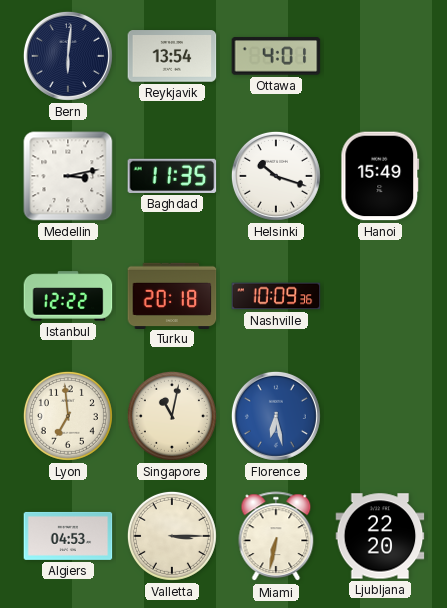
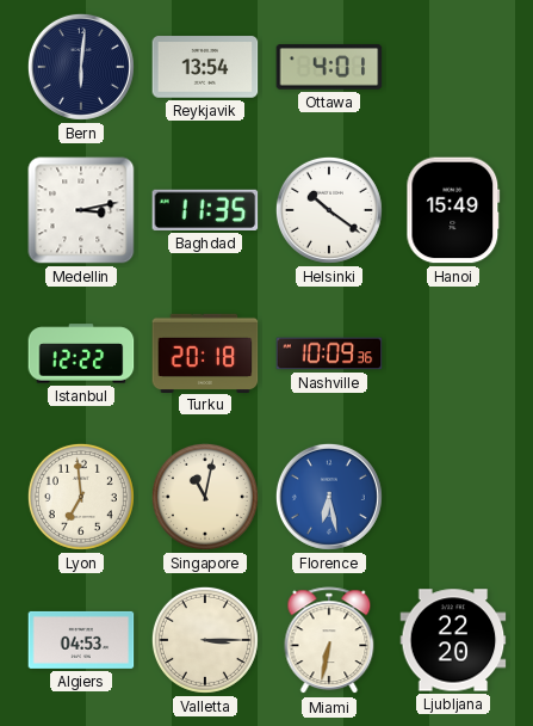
Helsinki: 10:18 -> 10:21 (329, 210)
